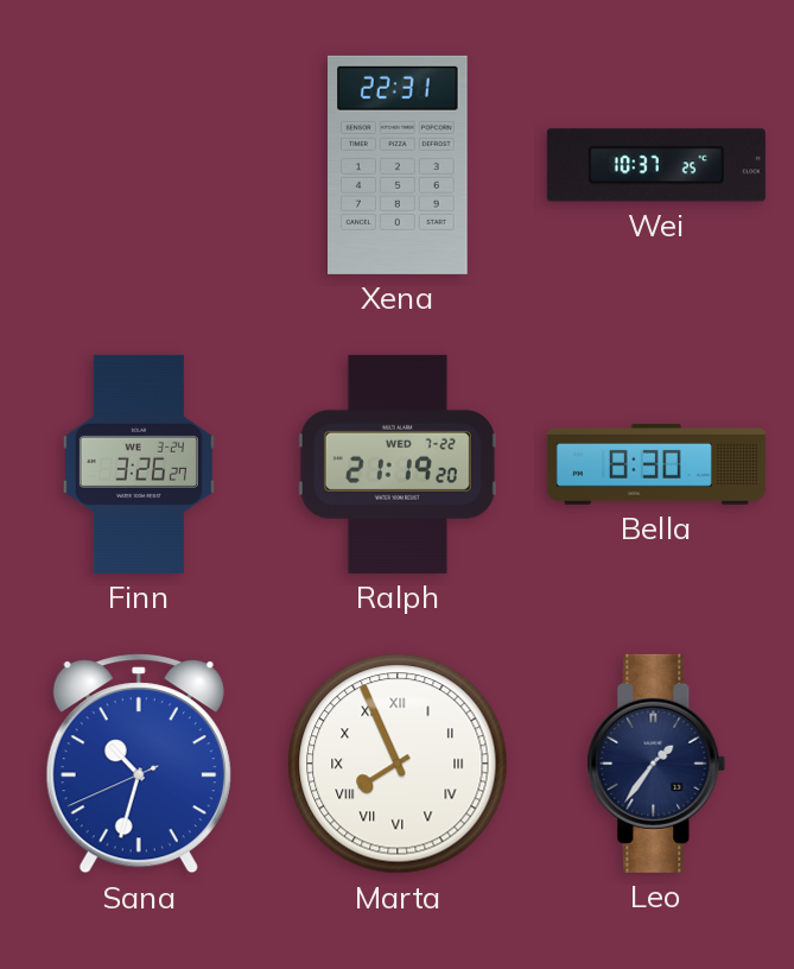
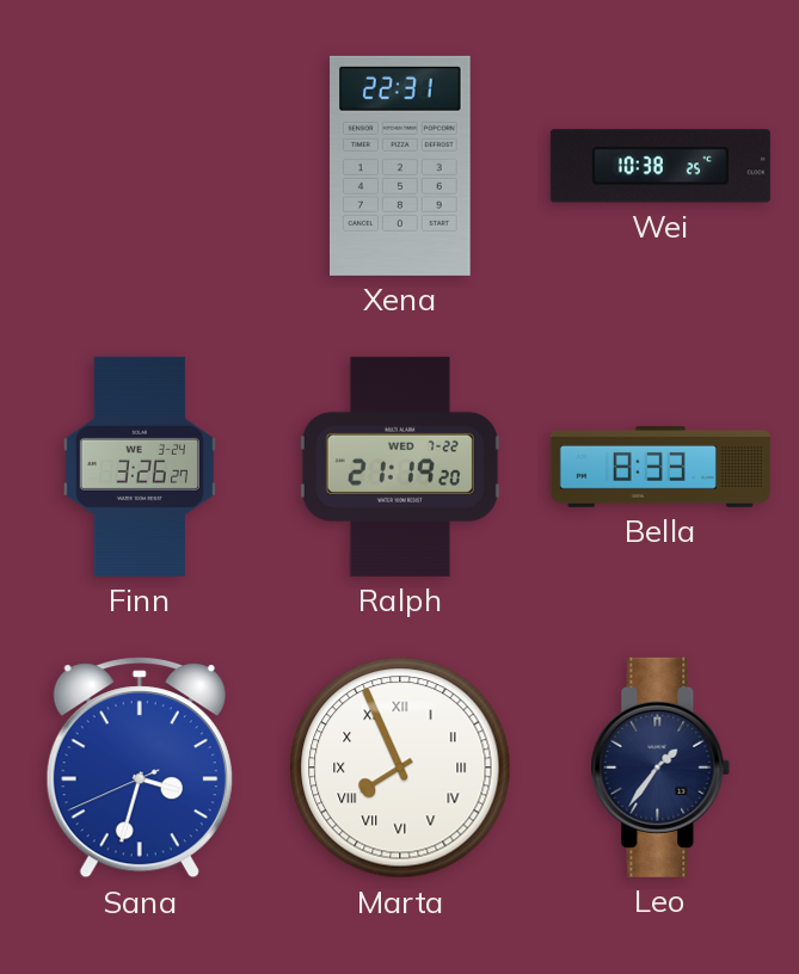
Wei: 10:37 -> 10:38 (660, 166)
Bella: 8:30 -> 8:33 (660, 467)
Sana: 10:32 -> 3:32 (140, 768)
